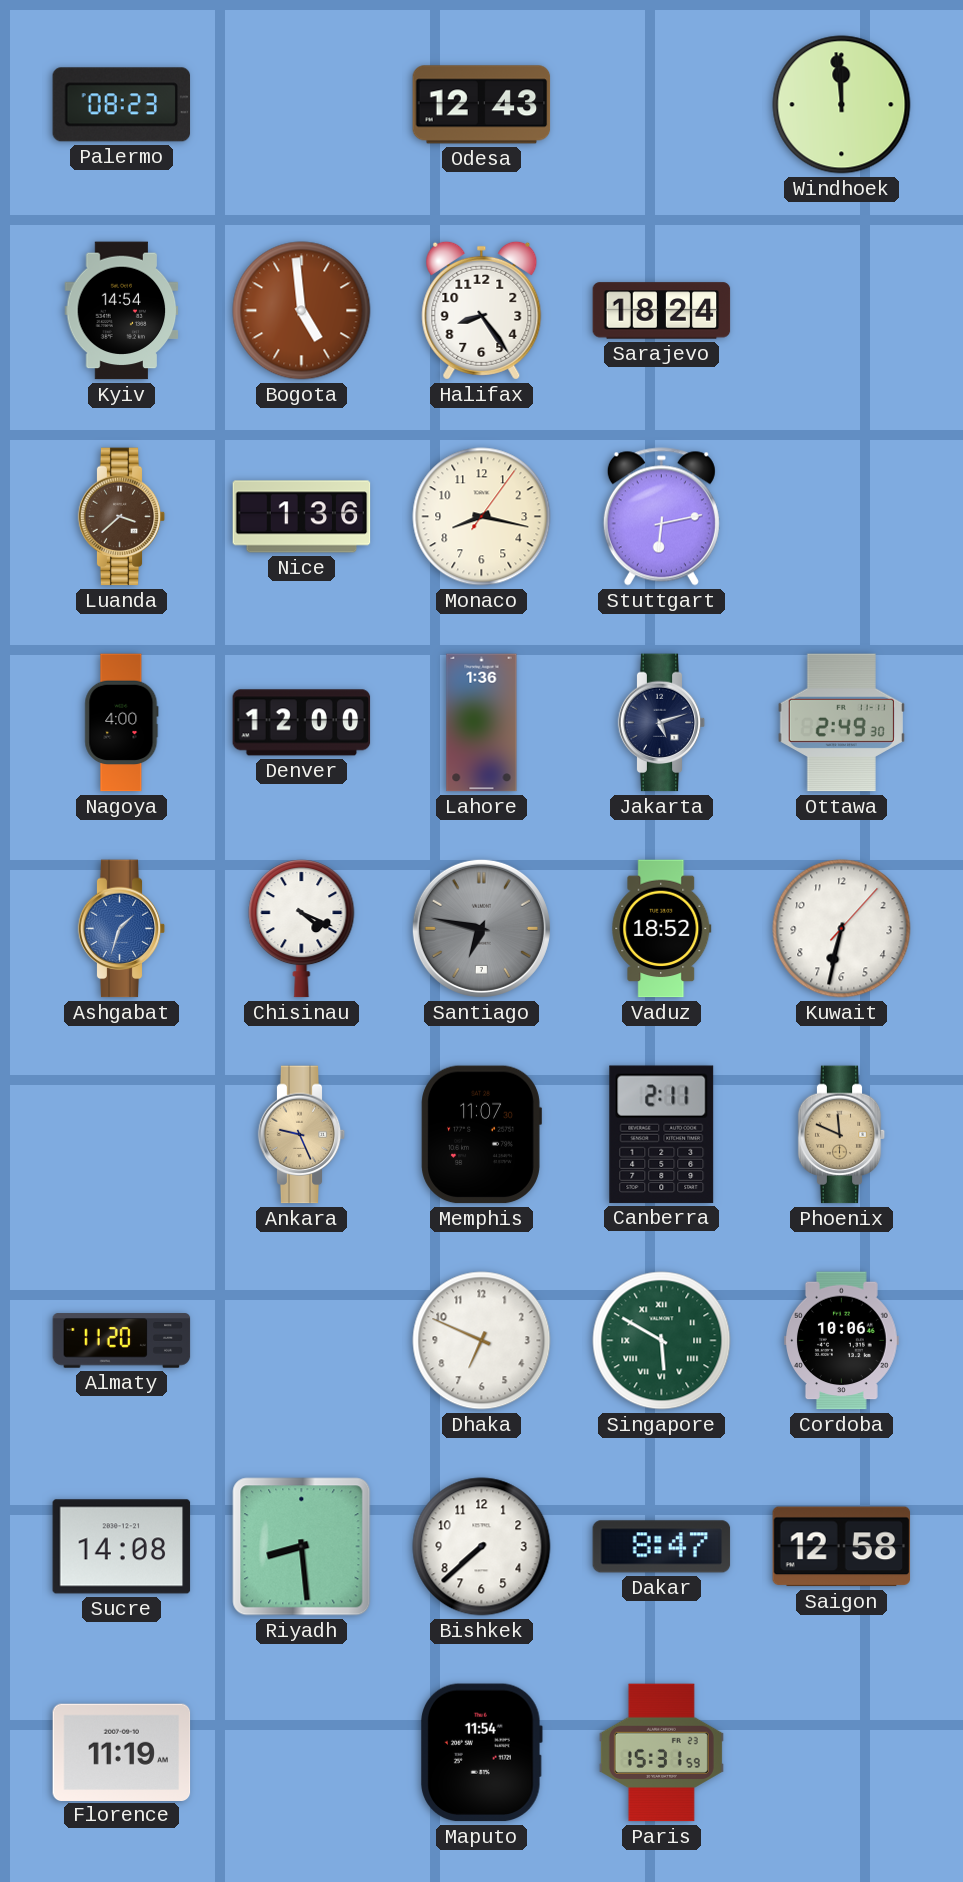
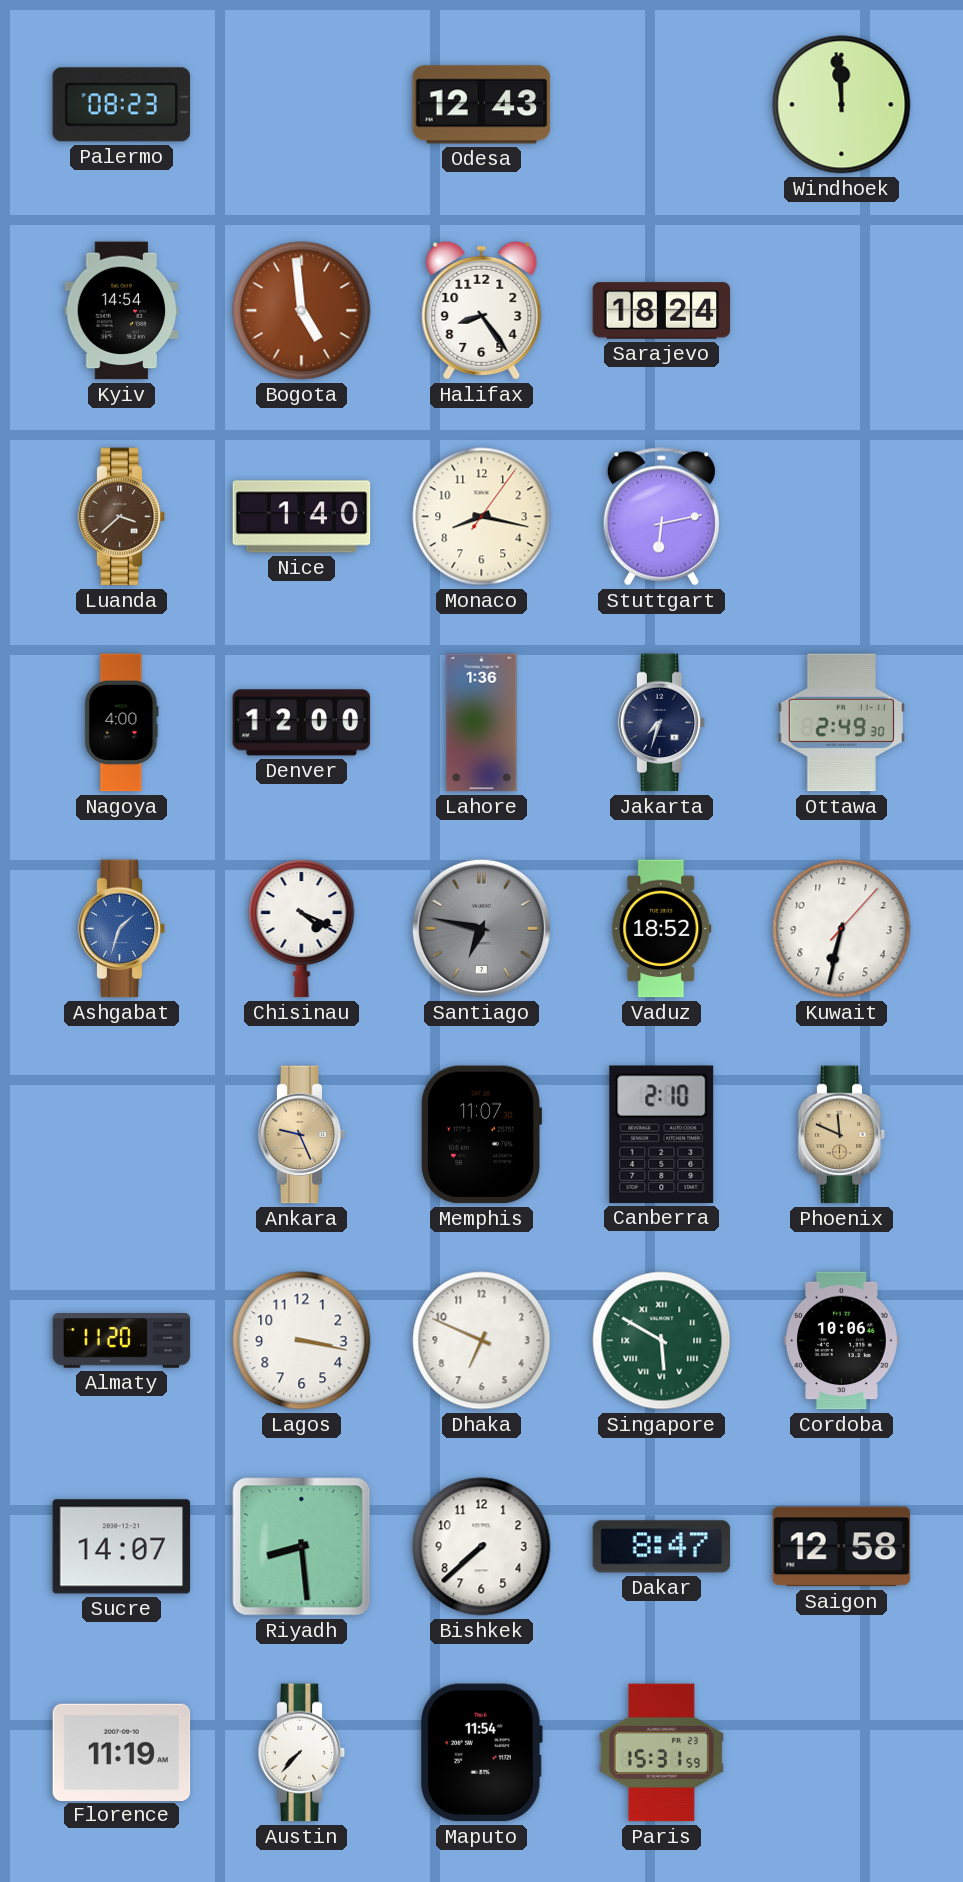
Nice: 1:36 -> 1:40 (302, 517)
Jakarta: 5:12 -> 7:33 (662, 723)
Canberra: 2:11 -> 2:10 (662, 1134)
Lagos: none -> 3:17 (302, 1341)
Sucre: 14:08 -> 14:07 (122, 1547)
Austin: none -> 7:37 (302, 1753)
